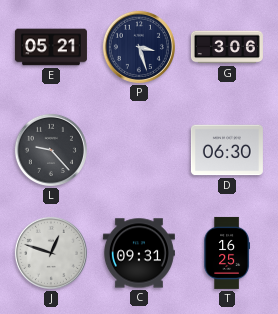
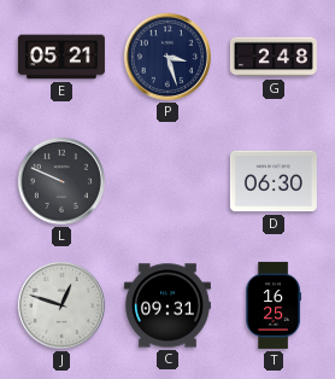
G: 3:06 -> 2:48 (274, 57)
L: 9:23 -> 9:49 (61, 181)
